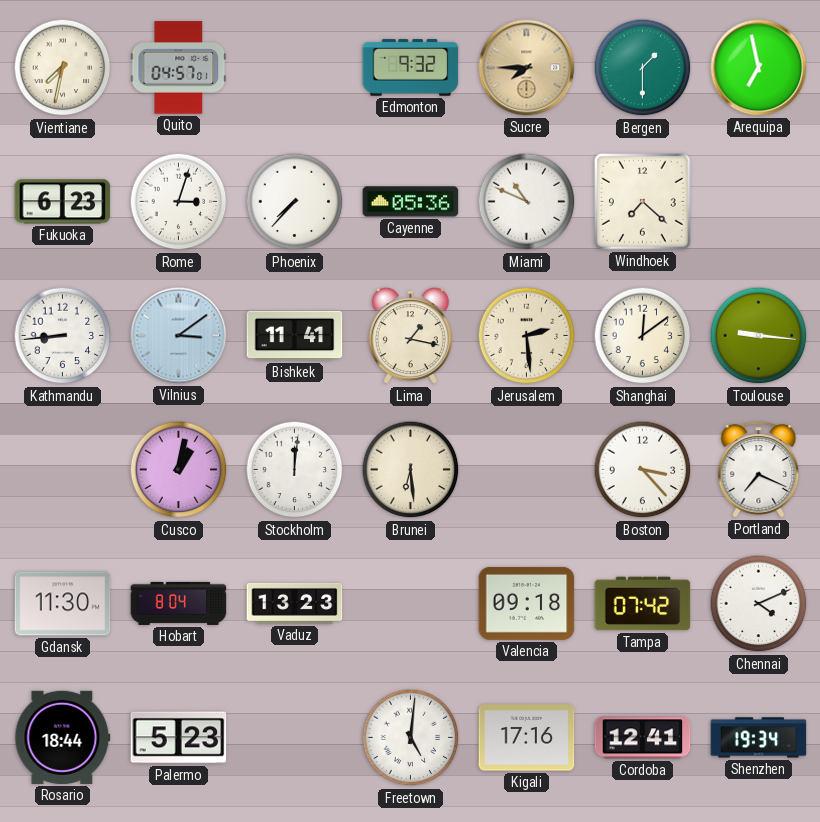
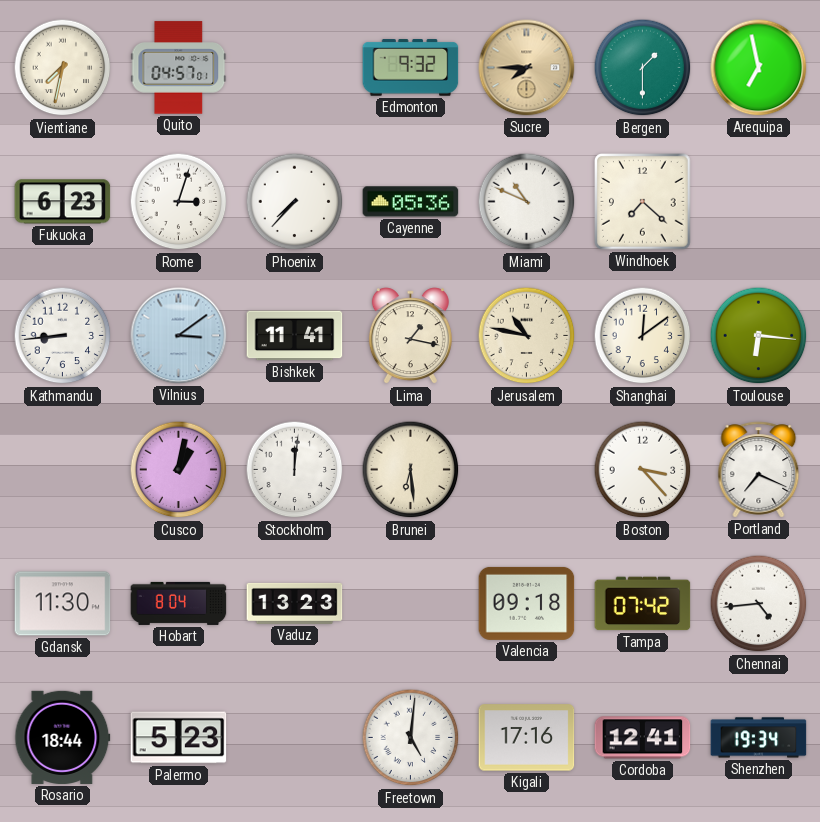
Jerusalem: 2:29 -> 10:47 (527, 336)
Toulouse: 9:16 -> 6:16 (759, 336)
Chennai: 4:11 -> 4:44 (759, 604)
